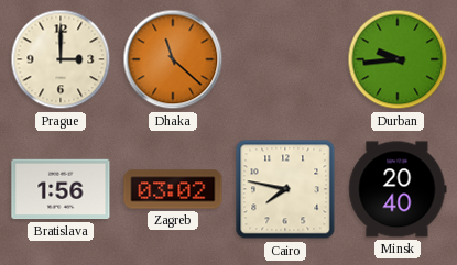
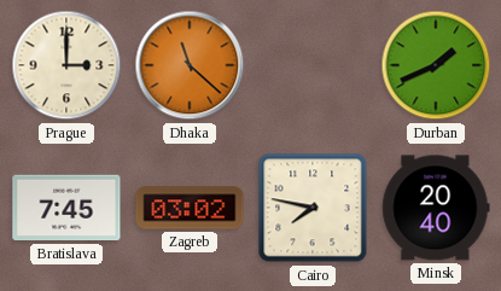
Durban: 9:44 -> 1:41 (436, 65)
Bratislava: 1:56 -> 7:45 (66, 208)
